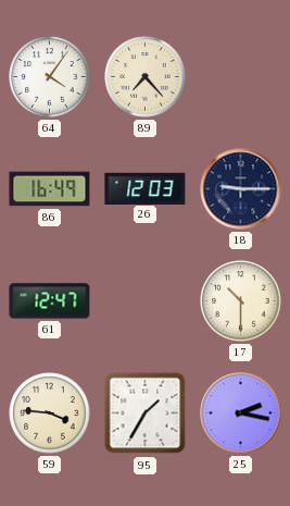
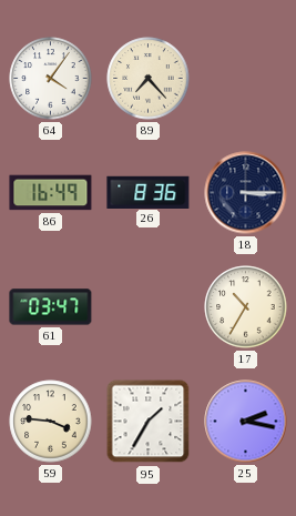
26: 12:03 -> 8:36 (149, 192)
18: 9:15 -> 3:15 (246, 193)
61: 12:47 -> 03:47 (51, 307)
17: 10:30 -> 10:35 (246, 307)
